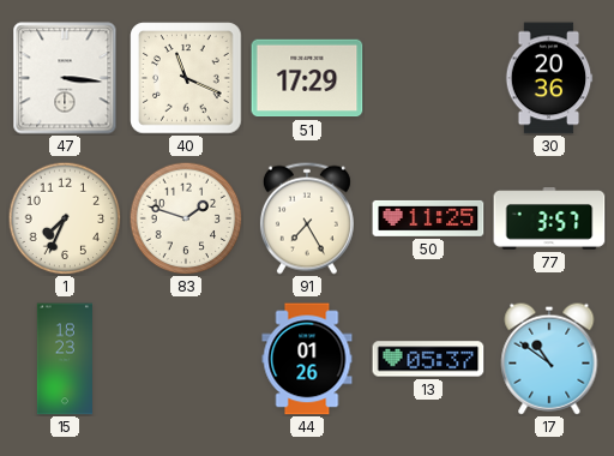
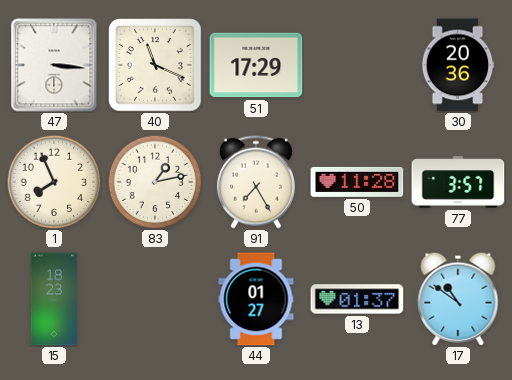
1: 7:34 -> 7:56 (54, 182)
83: 1:48 -> 1:13 (155, 182)
50: 11:25 -> 11:28 (357, 182)
44: 01:26 -> 01:27 (256, 299)
13: 05:37 -> 01:37 (357, 299)
